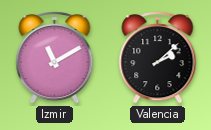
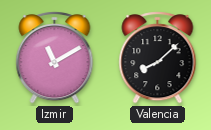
Valencia: 2:08 -> 8:08 (158, 58)
